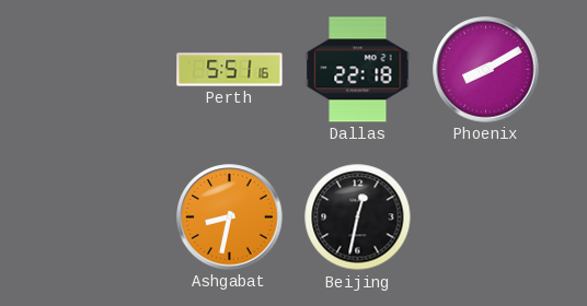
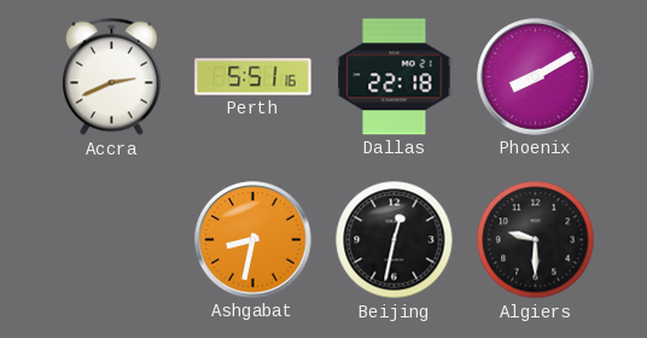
Accra: none -> 2:41 (111, 77)
Algiers: none -> 9:30 (536, 240)
